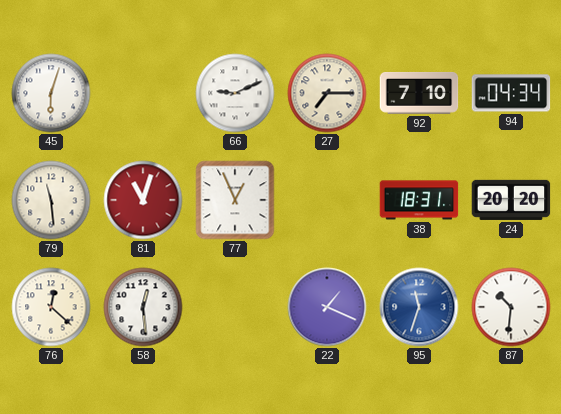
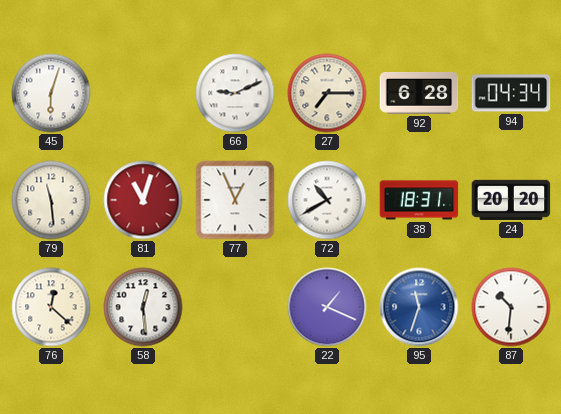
92: 7:10 -> 6:28 (419, 93)
72: none -> 10:40 (327, 200)
